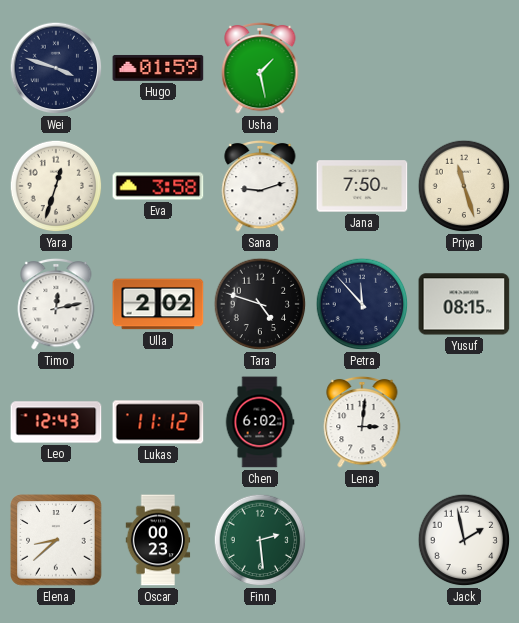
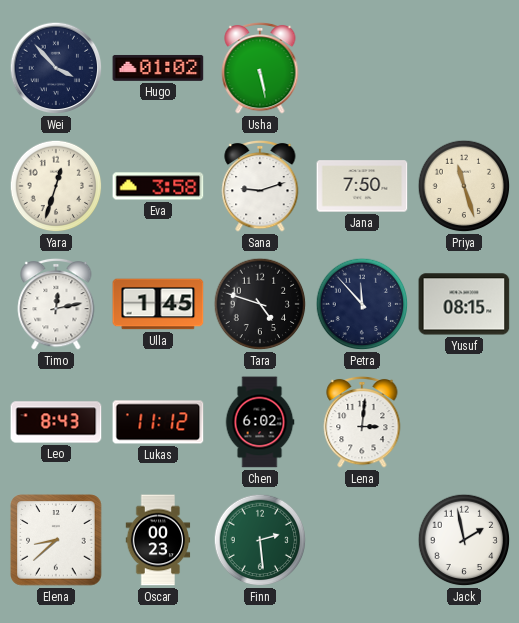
Wei: 3:48 -> 3:53 (56, 68)
Hugo: 01:59 -> 01:02 (158, 68)
Usha: 1:28 -> 5:28 (260, 68)
Ulla: 2:02 -> 1:45 (158, 304)
Leo: 12:43 -> 8:43 (56, 422)
